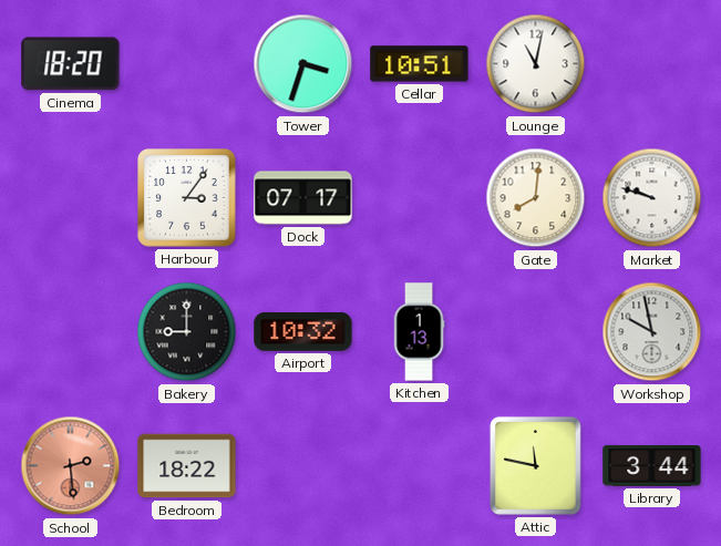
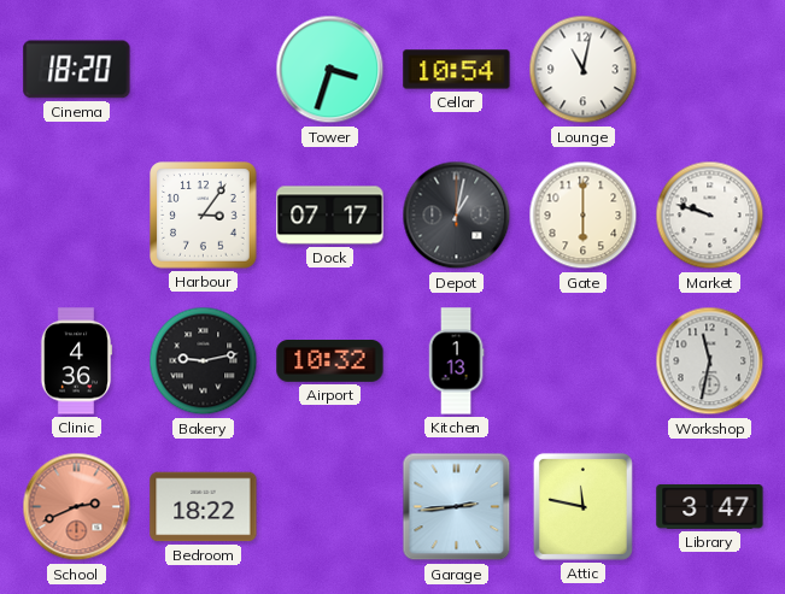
Cellar: 10:51 -> 10:54 (457, 70)
Depot: none -> 1:02 (457, 216)
Gate: 8:01 -> 6:00 (584, 216)
Clinic: none -> 4:36 (76, 361)
Bakery: 9:00 -> 9:13 (204, 361)
Workshop: 9:58 -> 11:32 (710, 361)
School: 2:29 -> 2:41 (77, 507)
Garage: none -> 2:44 (457, 507)
Library: 3:44 -> 3:47 (710, 506)
